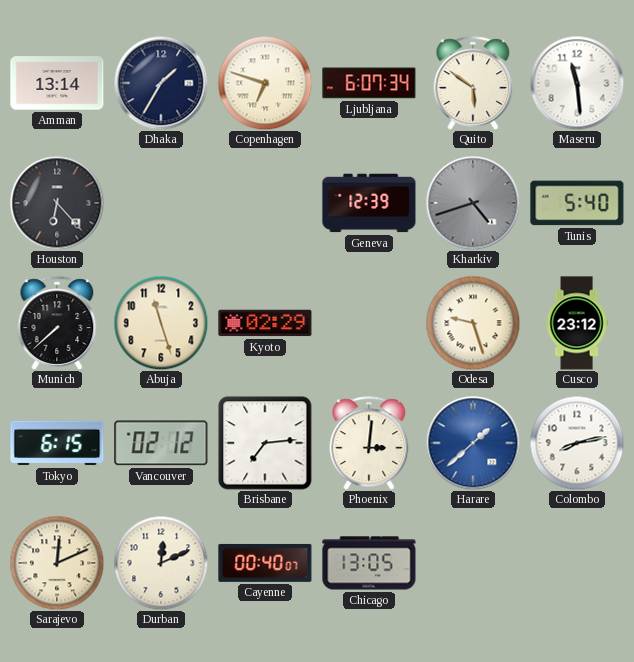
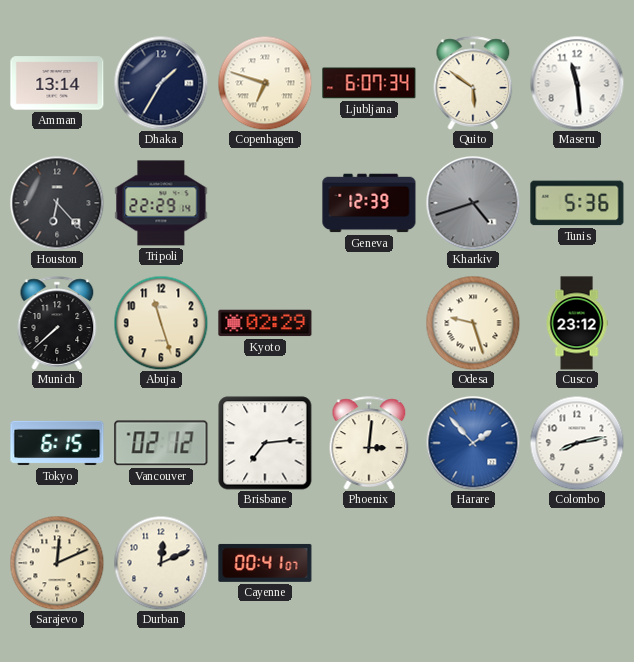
Tripoli: none -> 22:29 (161, 203)
Tunis: 5:40 -> 5:36 (577, 203)
Harare: 1:38 -> 1:53 (473, 443)
Cayenne: 00:40 -> 00:41 (265, 563)
Chicago: 13:05 -> none (369, 563)
